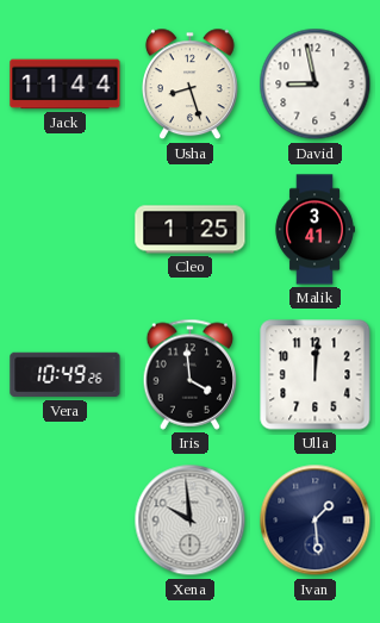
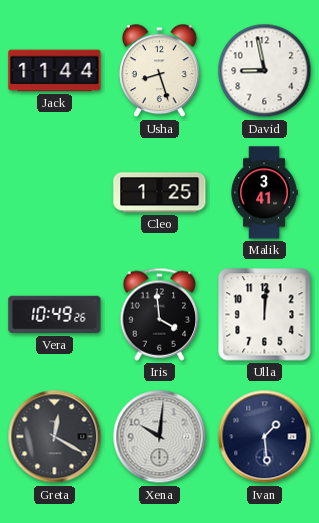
Greta: none -> 12:20 (55, 437)
Xena: 9:59 -> 10:01 (160, 437)
